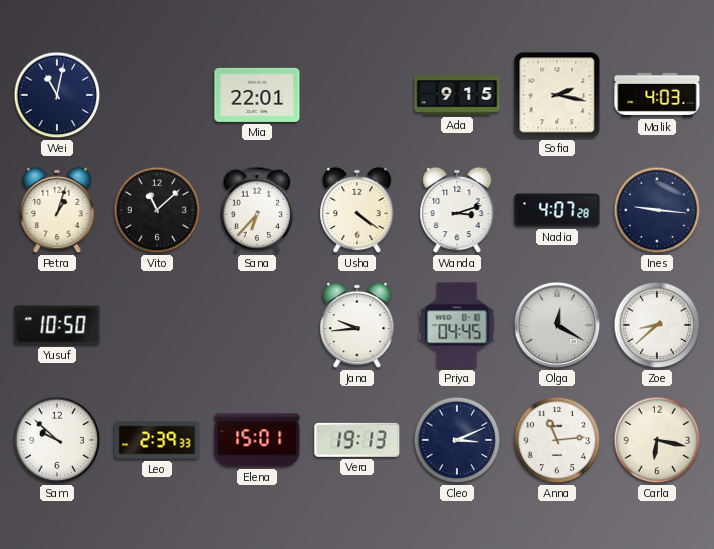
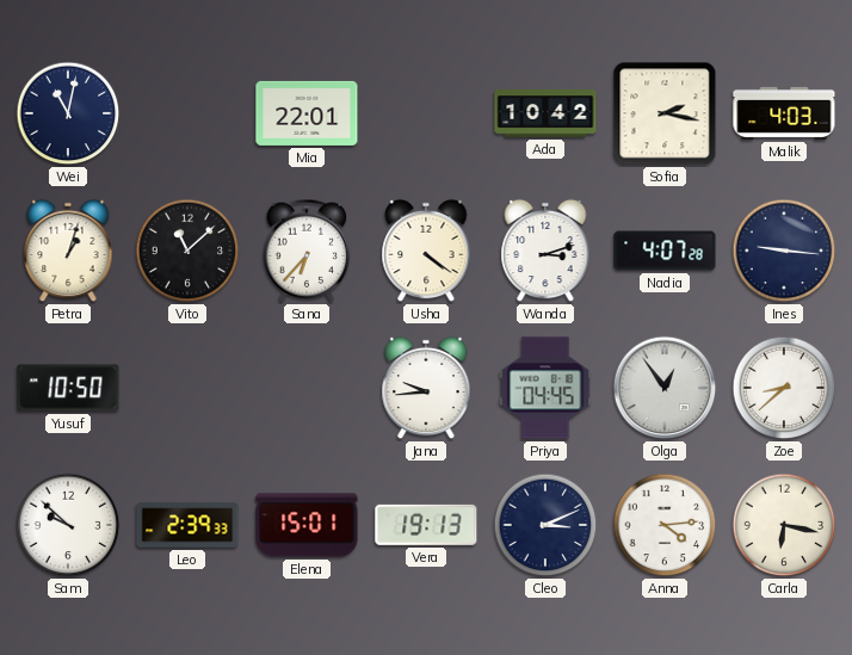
Ada: 9:15 -> 10:42 (545, 113)
Olga: 12:20 -> 12:54 (665, 388)
Anna: 11:14 -> 4:14 (665, 525)
